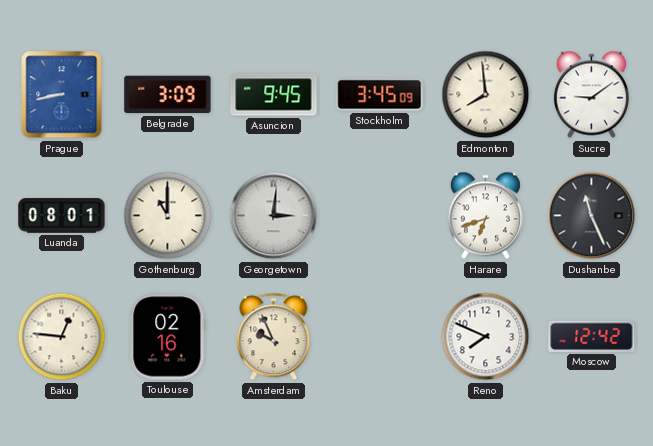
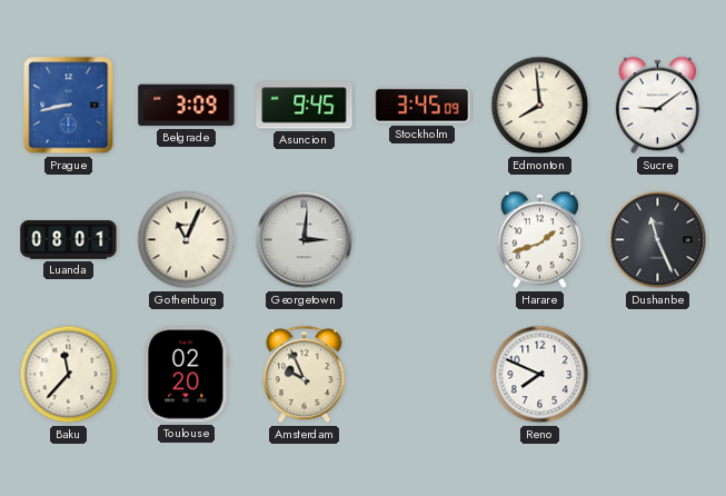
Gothenburg: 11:00 -> 11:04 (187, 240)
Harare: 6:42 -> 1:42 (539, 240)
Baku: 12:46 -> 11:37 (69, 375)
Toulouse: 02:16 -> 02:20 (187, 375)
Moscow: 12:42 -> none (592, 336)
